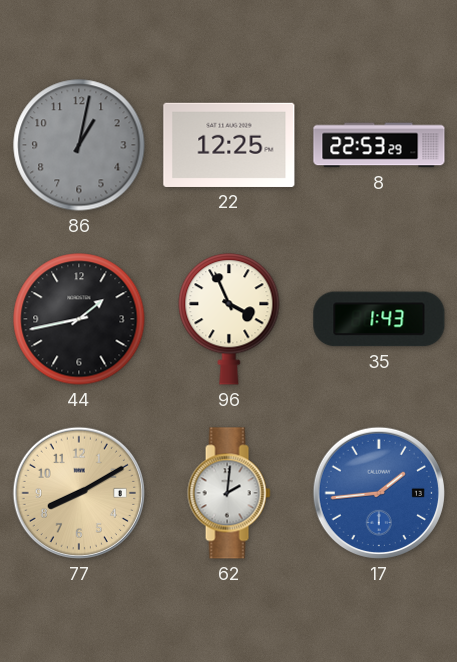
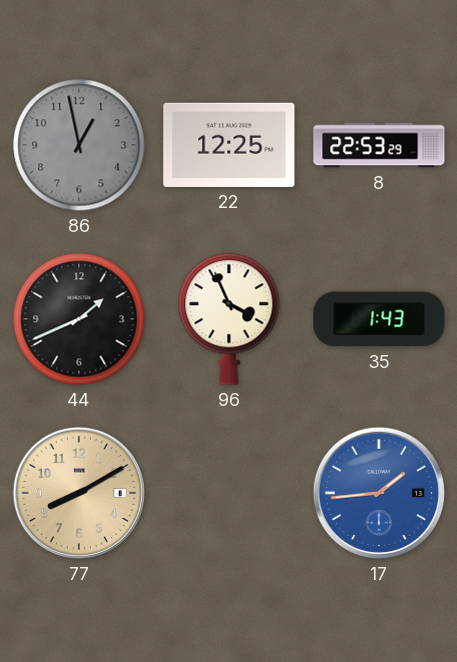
86: 1:02 -> 12:58 (79, 145)
44: 1:43 -> 1:41 (79, 319)
62: 2:01 -> none (229, 493)
